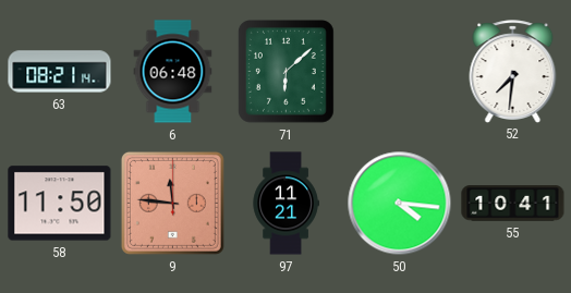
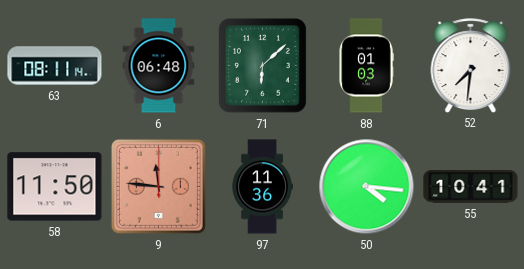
63: 08:21 -> 08:11 (55, 66)
88: none -> 01:03 (366, 66)
97: 11:21 -> 11:36 (262, 187)
